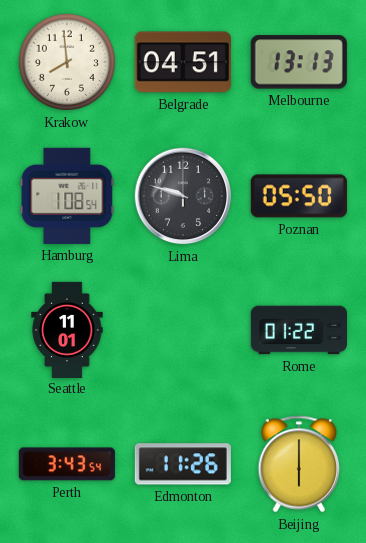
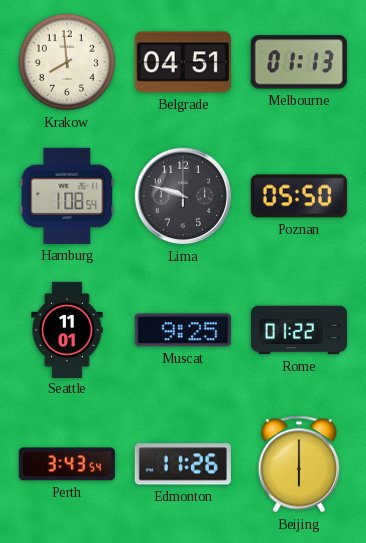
Melbourne: 13:13 -> 01:13 (299, 62)
Muscat: none -> 9:25 (183, 330)
